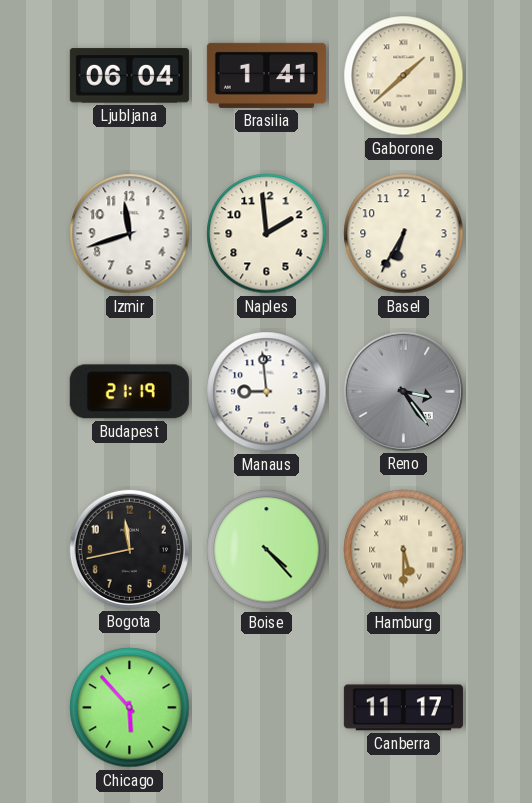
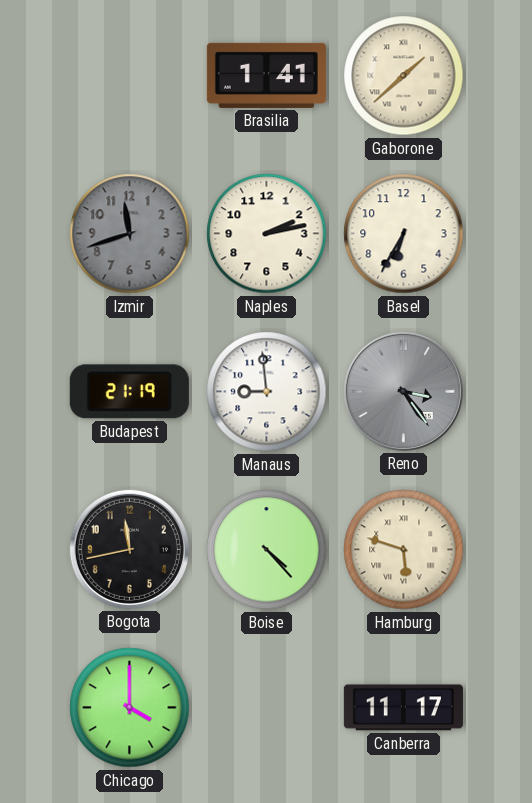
Ljubljana: 06:04 -> none (129, 76)
Izmir dial: white -> grey (130, 234)
Naples: 1:59 -> 2:13 (267, 234)
Hamburg: 5:30 -> 5:48 (404, 550)
Chicago: 5:53 -> 4:00 (130, 708)
